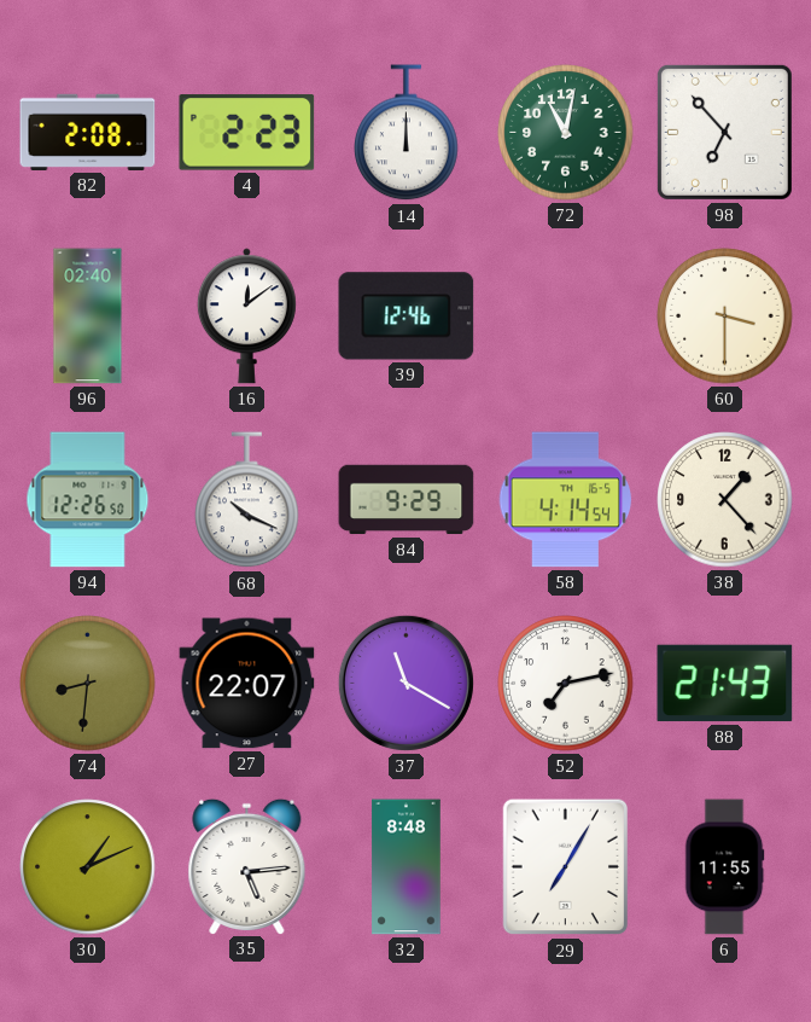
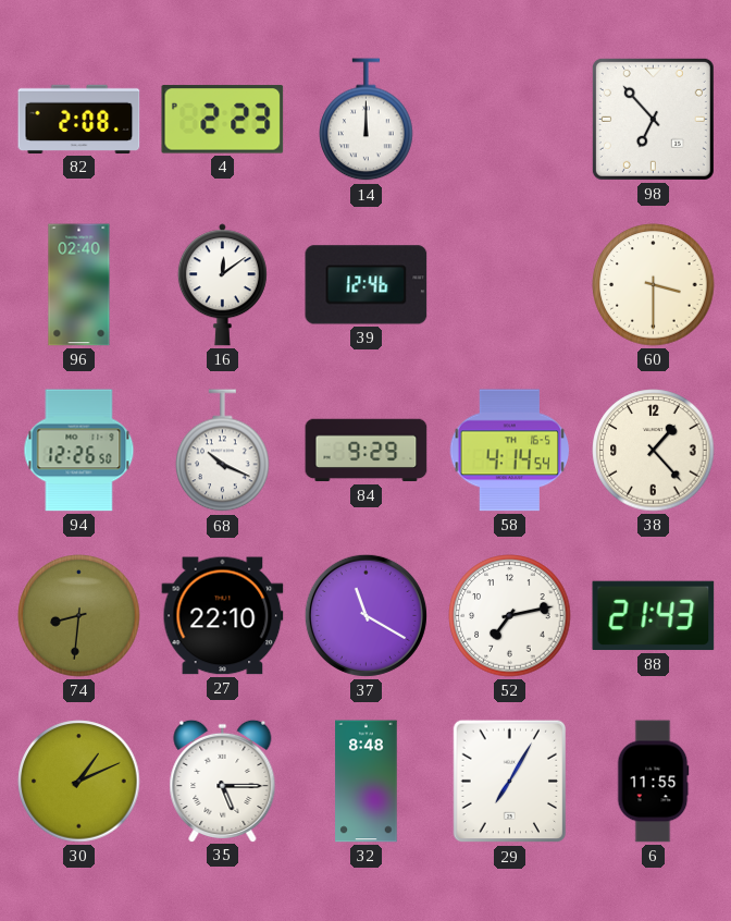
72: 11:02 -> none (566, 133)
27: 22:07 -> 22:10 (223, 616)
35: 5:14 -> 5:15 (223, 781)
